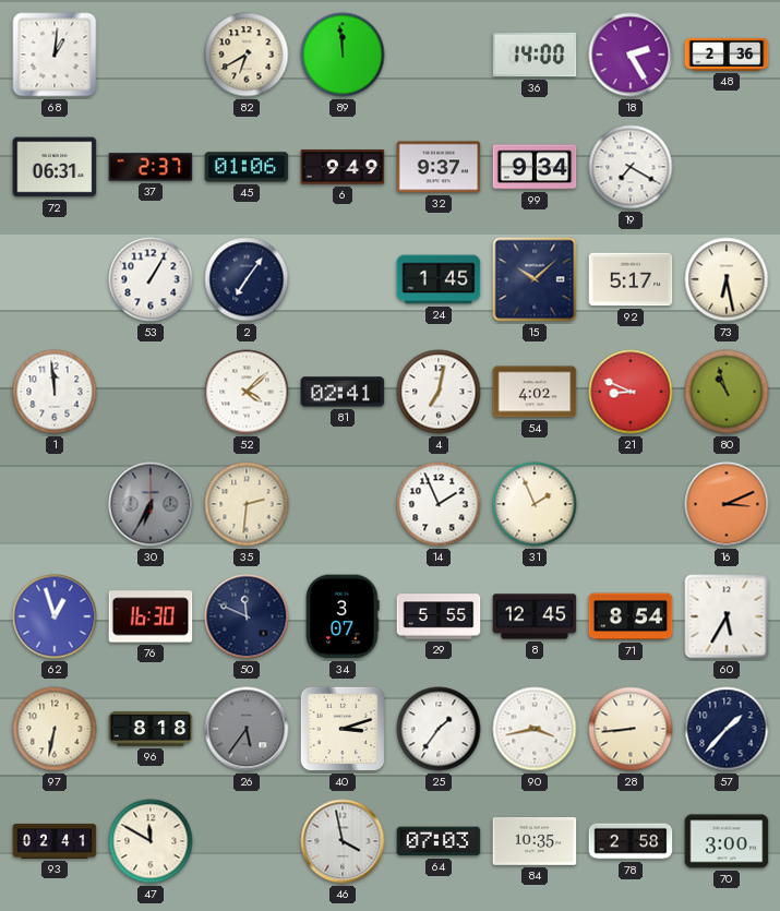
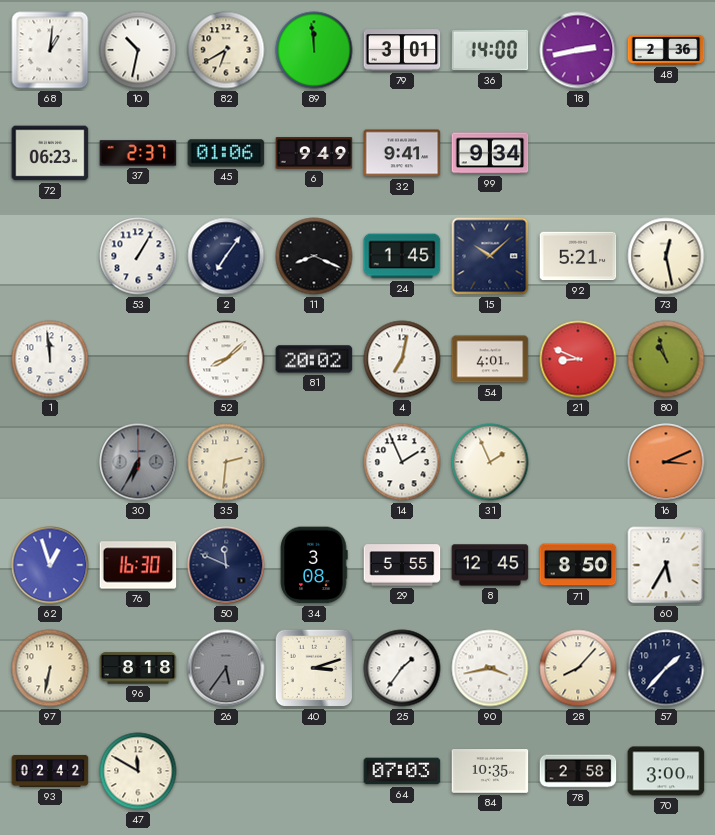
10: none -> 10:32 (138, 50)
79: none -> 3:01 (402, 50)
18: 2:25 -> 2:43 (578, 50)
72: 06:31 -> 06:23 (50, 153)
32: 9:37 -> 9:41 (402, 153)
19: 7:20 -> none (631, 167)
11: none -> 8:19 (314, 256)
92: 5:17 -> 5:21 (578, 256)
73: 6:28 -> 12:28 (666, 256)
52: 4:08 -> 8:08 (226, 359)
81: 02:41 -> 20:02 (314, 359)
54: 4:02 -> 4:01 (490, 359)
34: 3:07 -> 3:08 (314, 565)
71: 8:54 -> 8:50 (578, 565)
28: 8:44 -> 8:07 (578, 668)
93: 02:41 -> 02:42 (50, 771)
46: 3:58 -> none (343, 841)
